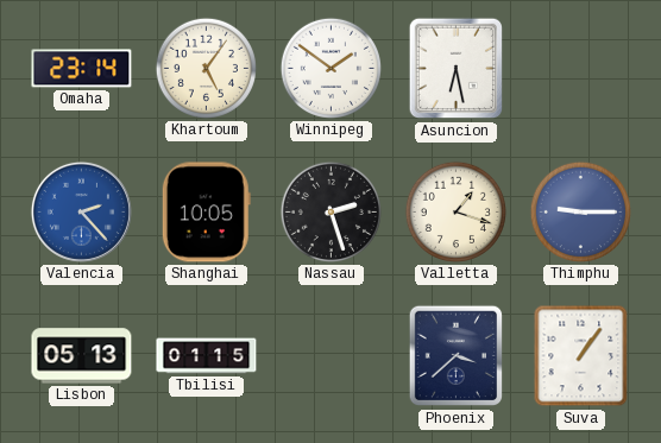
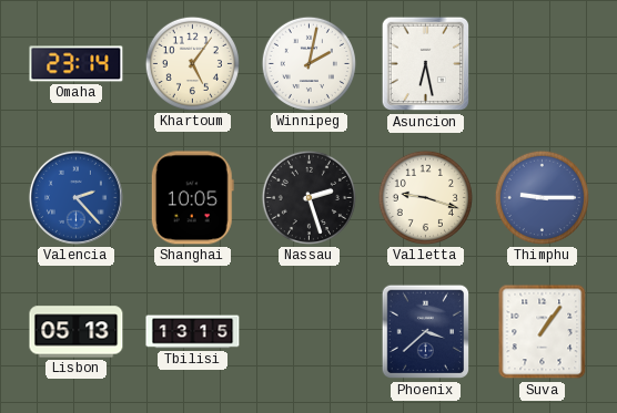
Winnipeg: 1:51 -> 2:02 (308, 63)
Valletta: 1:18 -> 9:18 (425, 197)
Tbilisi: 01:15 -> 13:15 (193, 332)
